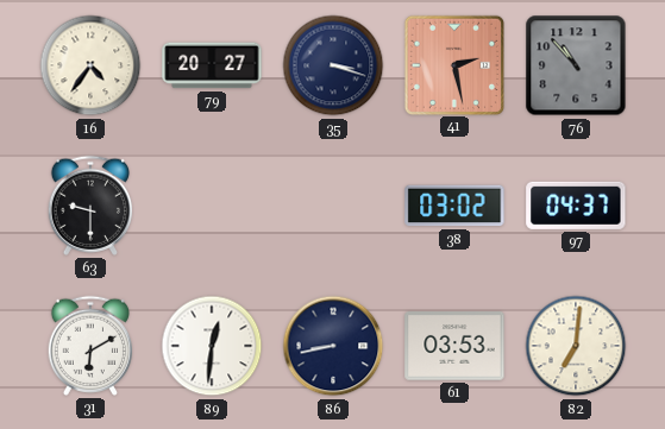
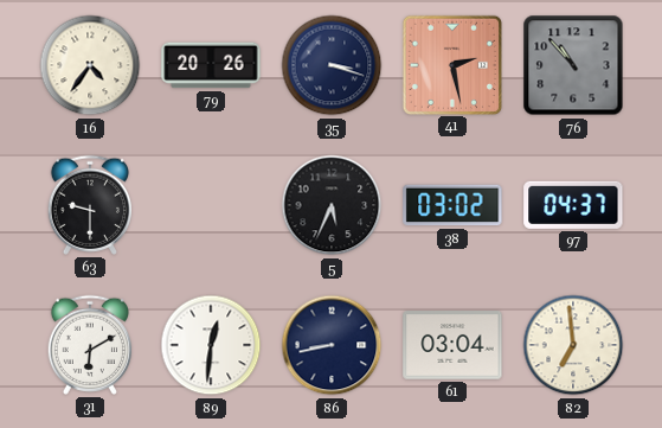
79: 20:27 -> 20:26 (211, 65)
5: none -> 5:34 (332, 205)
61: 03:53 -> 03:04 (452, 345)
82: 7:01 -> 6:59 (573, 345)
